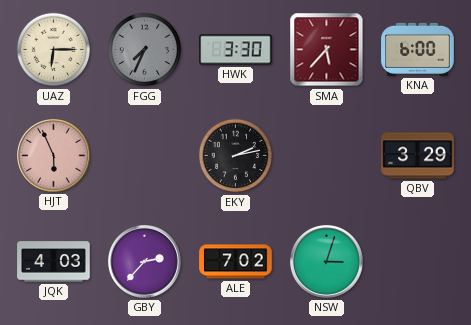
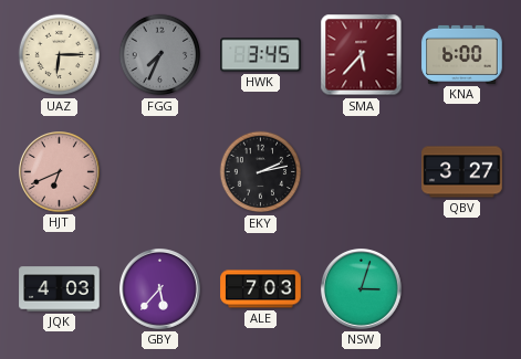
HWK: 3:30 -> 3:45 (261, 55)
HJT: 5:56 -> 6:41 (60, 172)
QBV: 3:29 -> 3:27 (462, 172)
GBY: 2:37 -> 5:37 (160, 289)
ALE: 7:02 -> 7:03 (261, 289)
